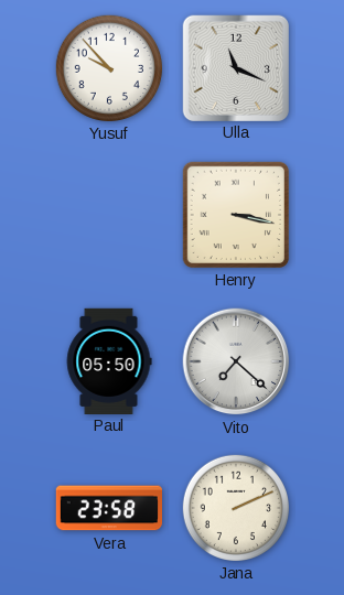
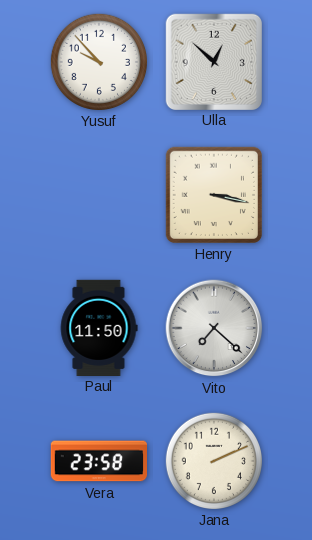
Ulla: 11:19 -> 12:52 (213, 61)
Paul: 05:50 -> 11:50 (99, 327)
